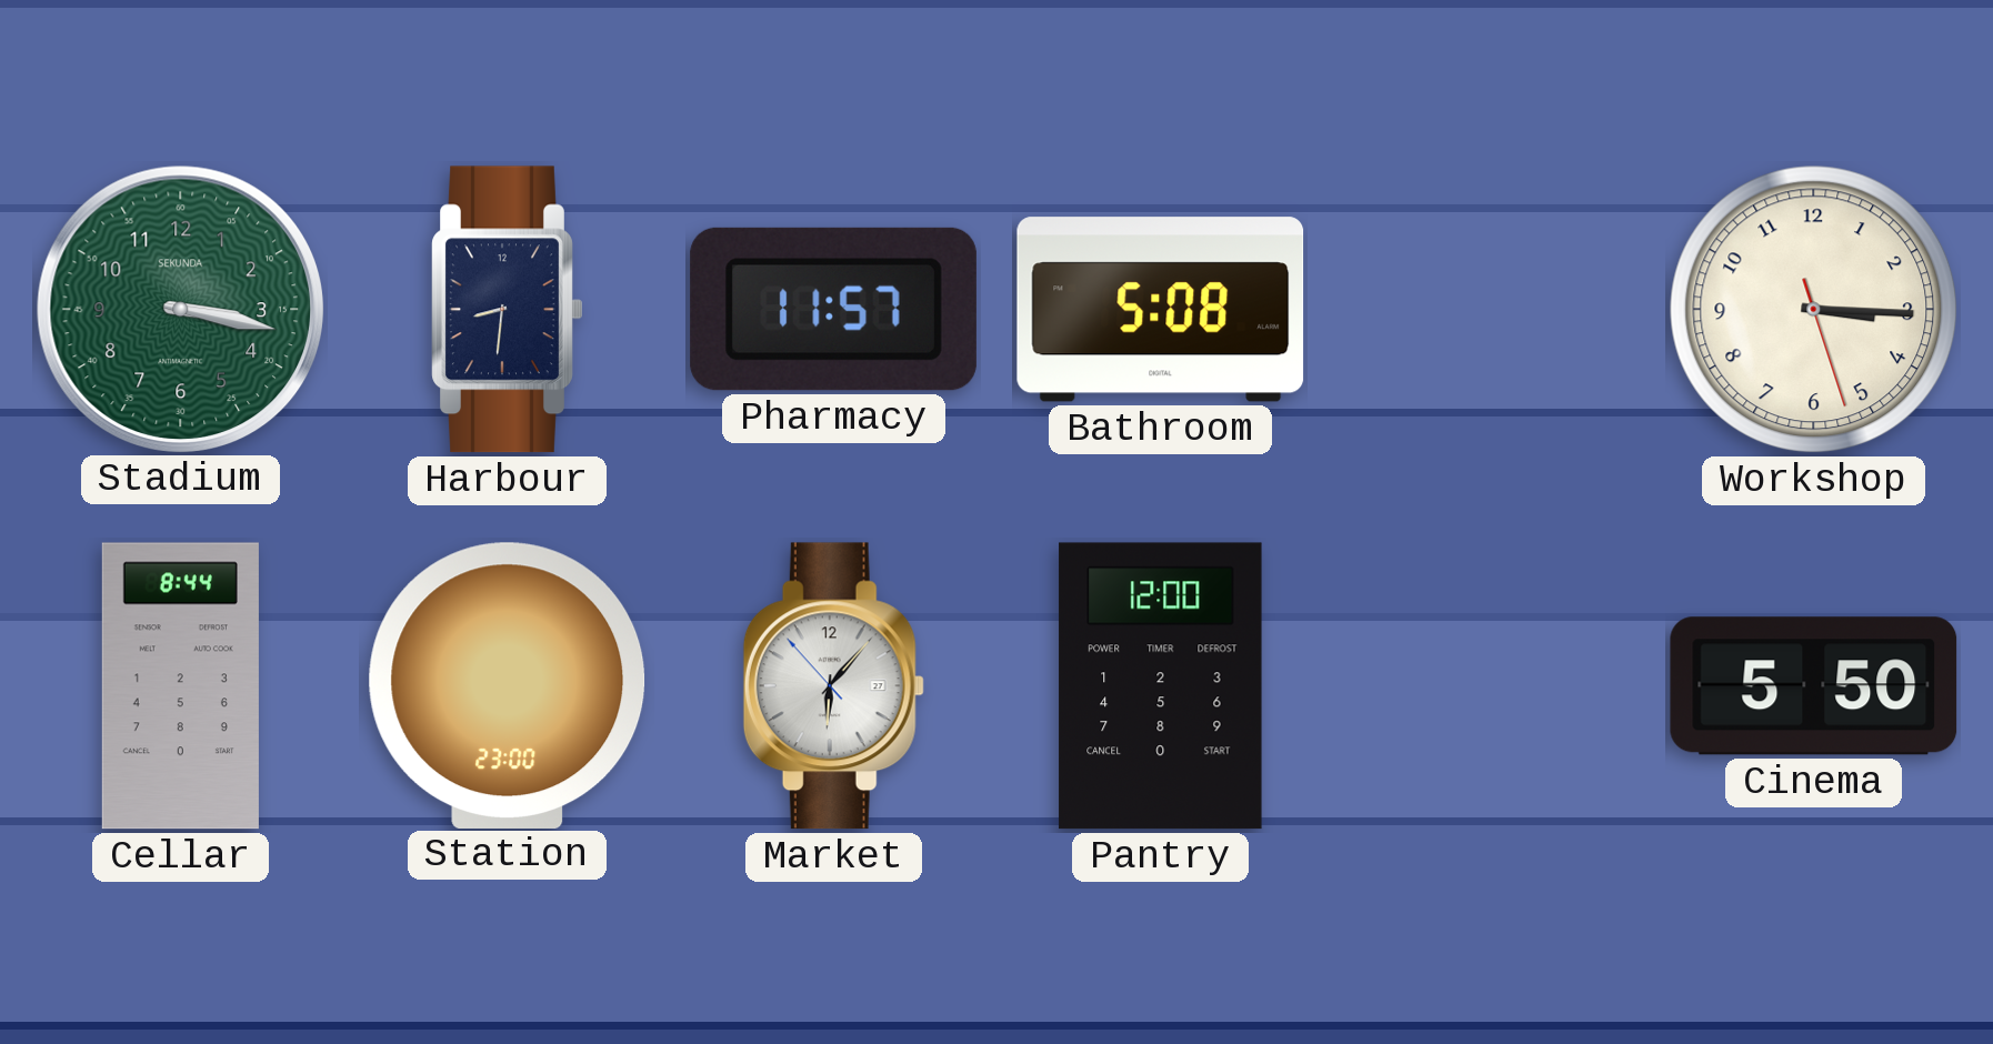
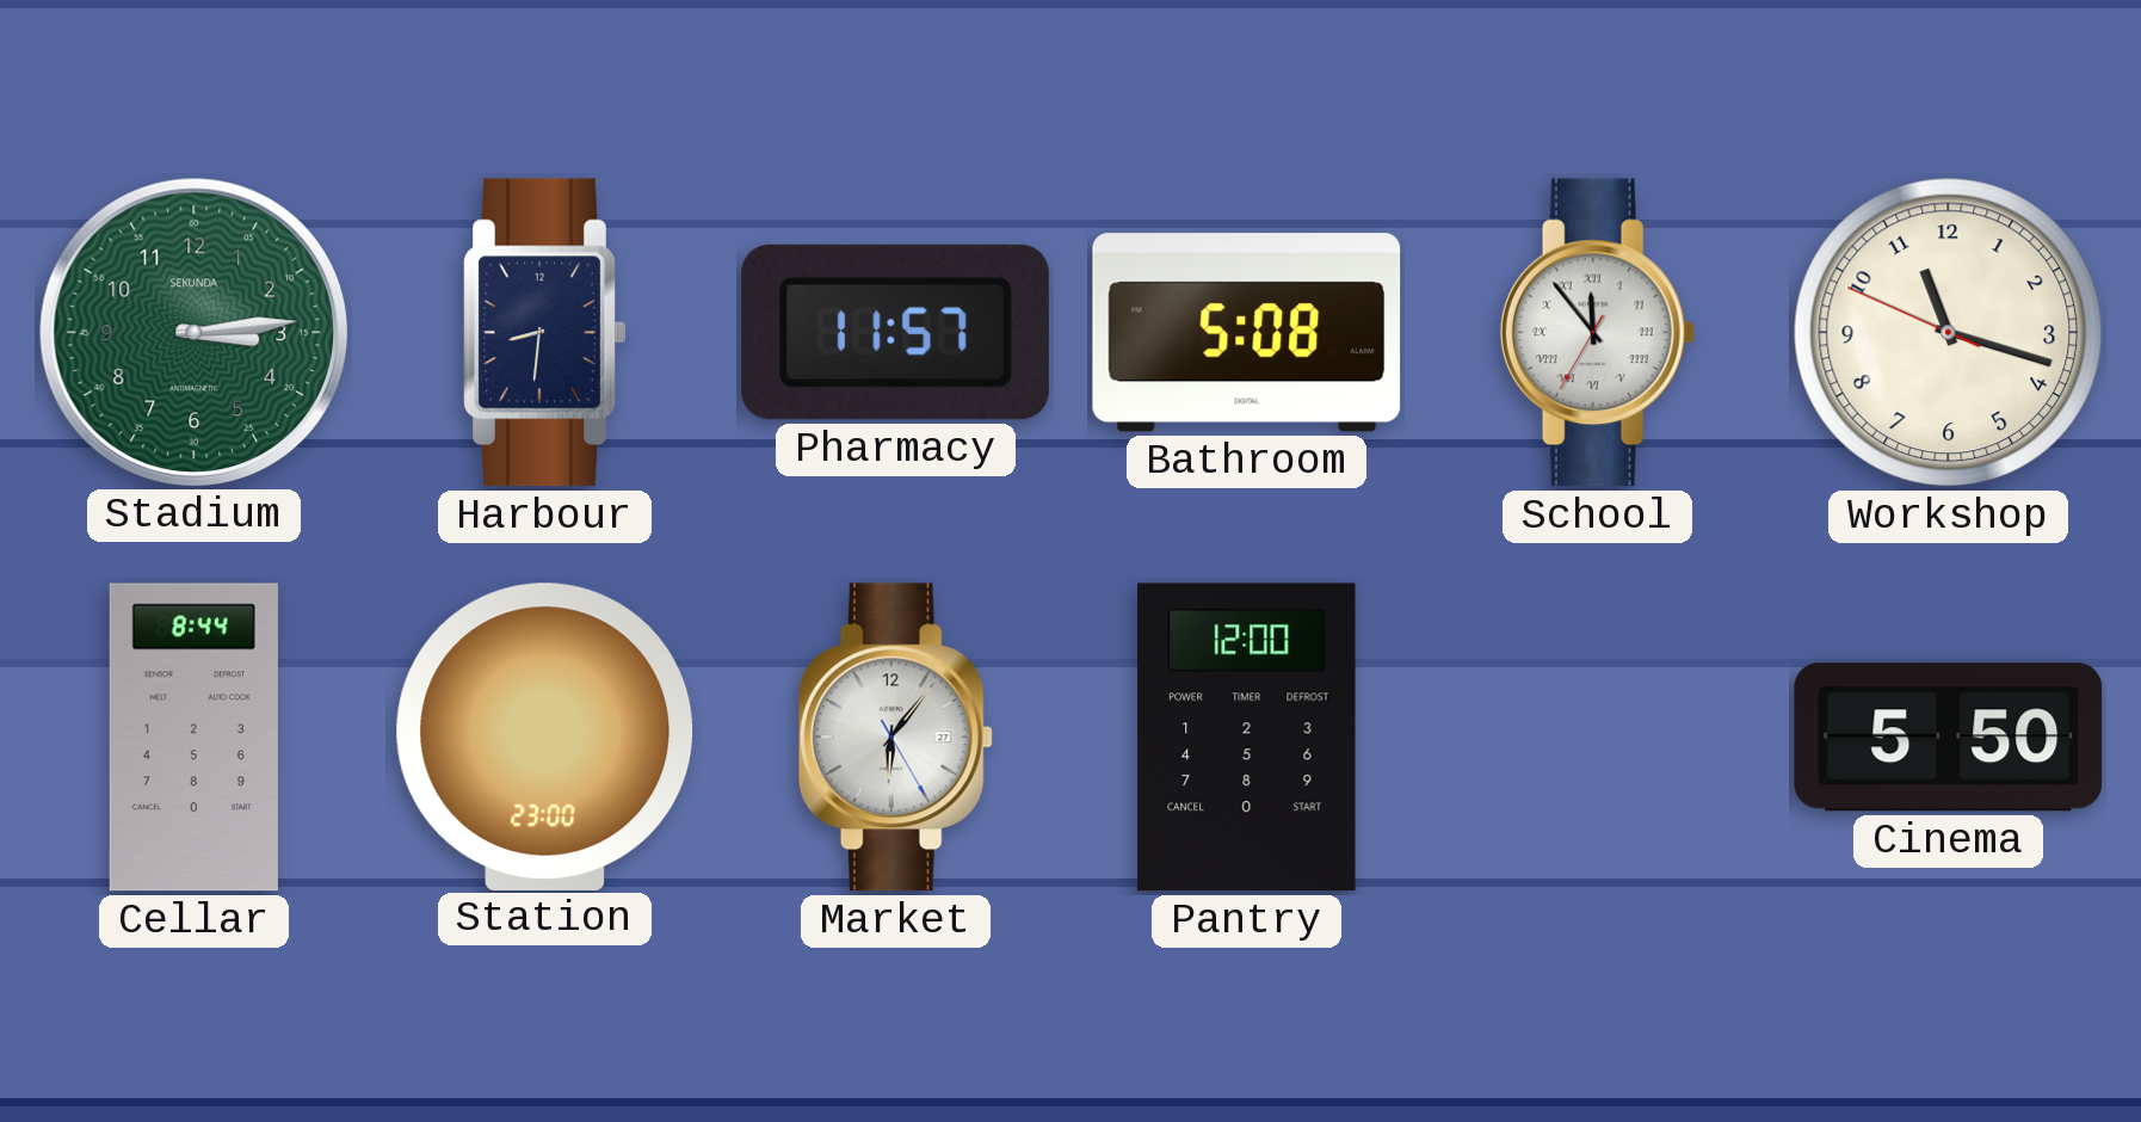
Stadium: 3:17 -> 3:14 (193, 332)
School: none -> 11:53 (1597, 333)
Workshop: 3:15 -> 11:17 (1949, 333)
Market: 6:06:53 -> 6:06:25 (895, 738)
